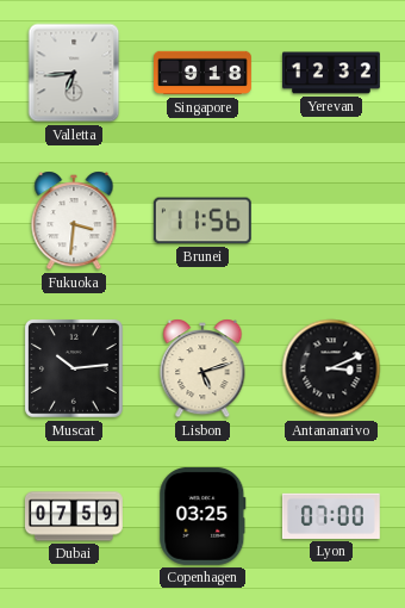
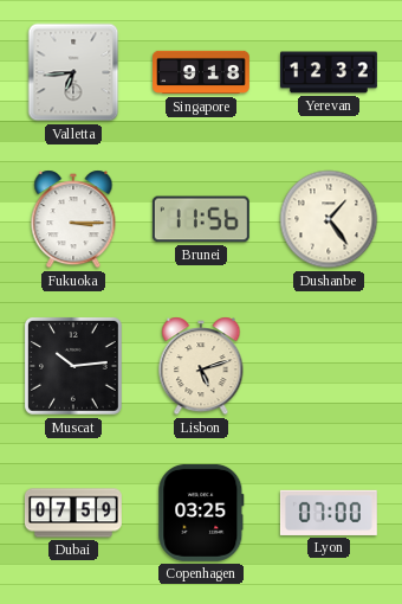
Fukuoka: 3:31 -> 3:15 (73, 219)
Dushanbe: none -> 1:24 (329, 219)
Antananarivo: 3:11 -> none (331, 368)
